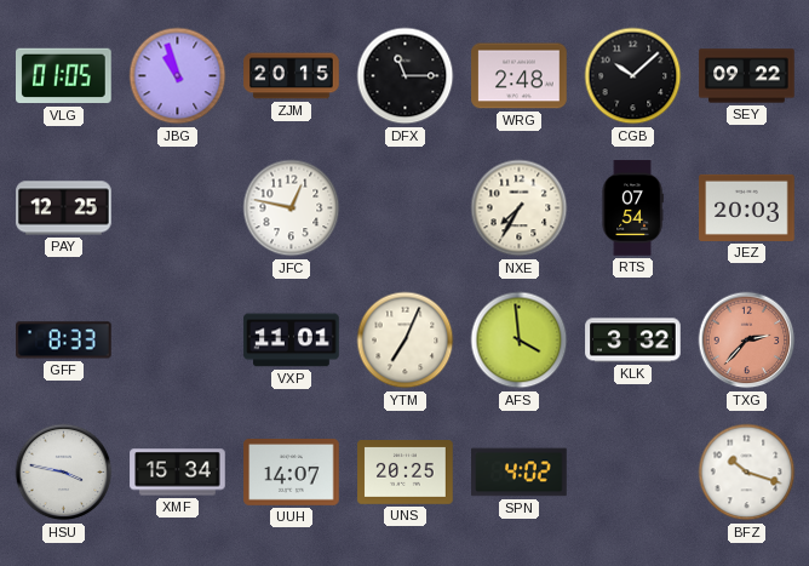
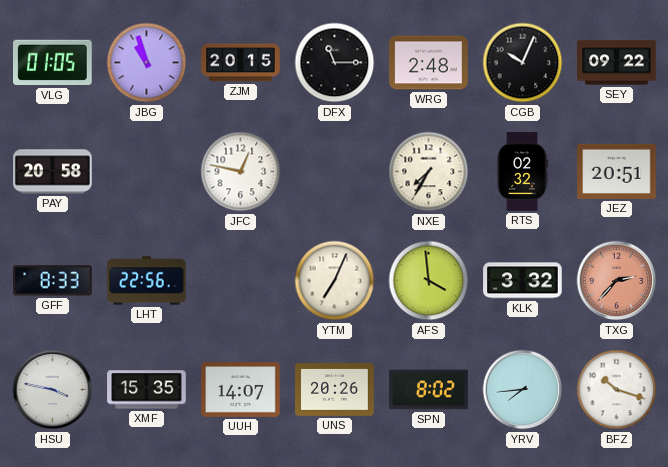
CGB: 10:08 -> 10:04 (523, 63)
PAY: 12:25 -> 20:58 (53, 172)
RTS: 07:54 -> 02:32 (522, 172)
JEZ: 20:03 -> 20:51 (617, 171)
LHT: none -> 22:56 (147, 281)
VXP: 11:01 -> none (292, 341)
XMF: 15:34 -> 15:35 (147, 390)
UNS: 20:25 -> 20:26 (335, 390)
SPN: 4:02 -> 8:02 (429, 390)
YRV: none -> 7:44 (523, 390)
